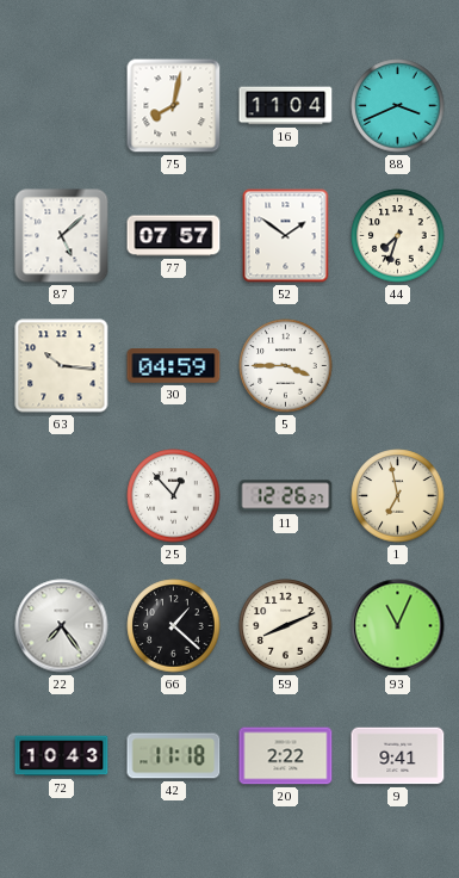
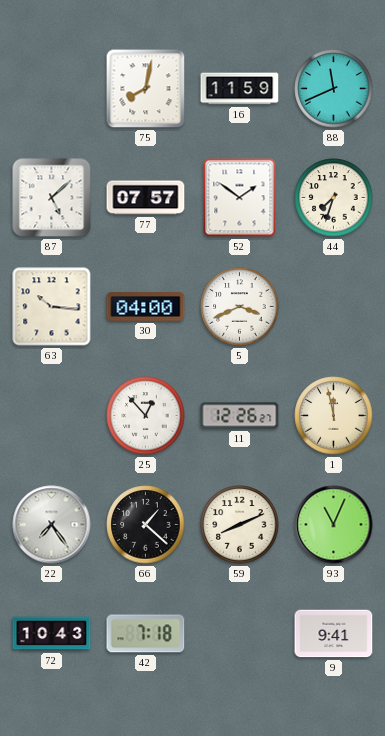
16: 11:04 -> 11:59 (240, 89)
88: 3:41 -> 11:41 (334, 89)
30: 04:59 -> 04:00 (146, 307)
5: 3:45 -> 3:41 (240, 307)
1: 6:58 -> 11:58 (334, 416)
42: 11:18 -> 7:18 (146, 634)
20: 2:22 -> none (286, 756)
